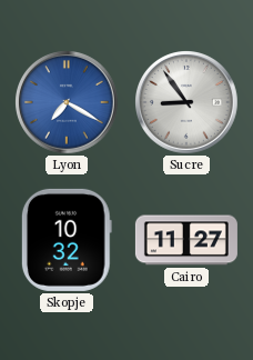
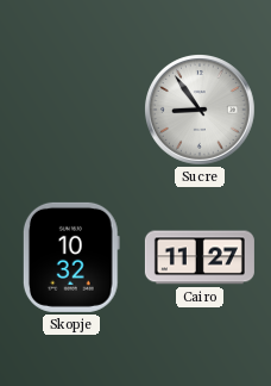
Lyon: 7:20 -> none (68, 103)
